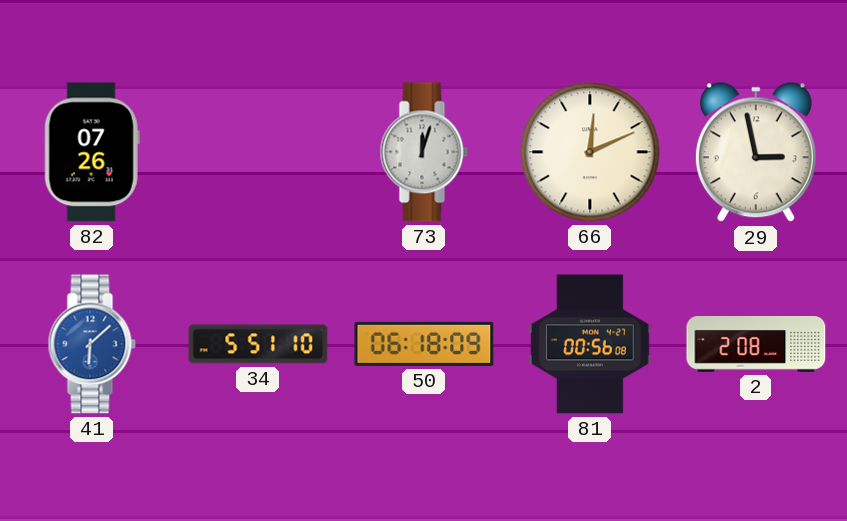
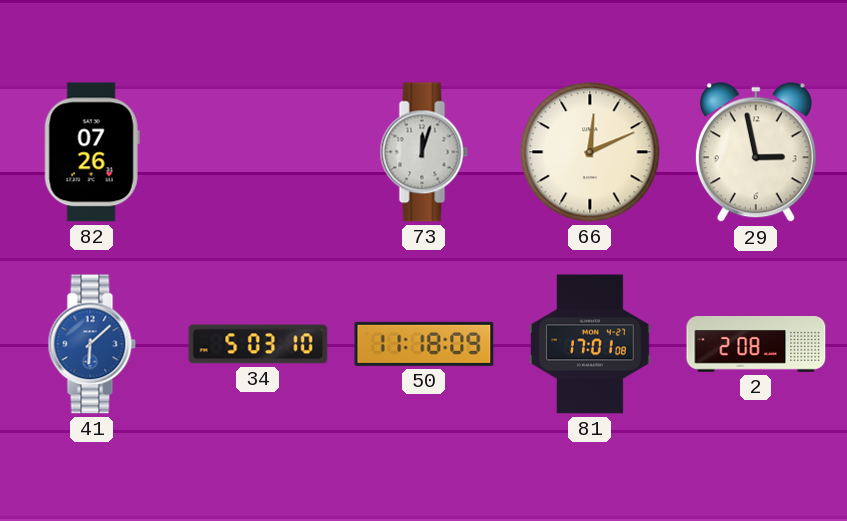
34: 5:51 -> 5:03 (258, 344)
50: 06:18 -> 11:18 (424, 344)
81: 00:56 -> 17:01 (590, 344)
